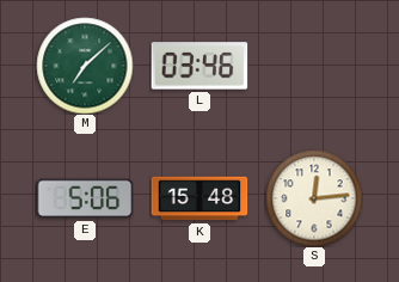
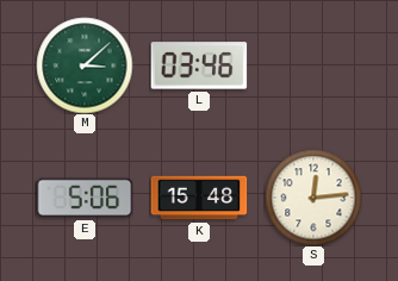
M: 7:08 -> 3:08 (85, 65)
